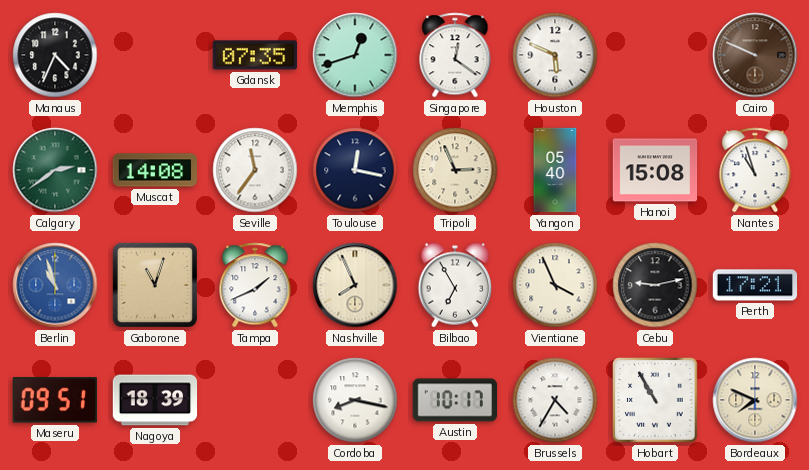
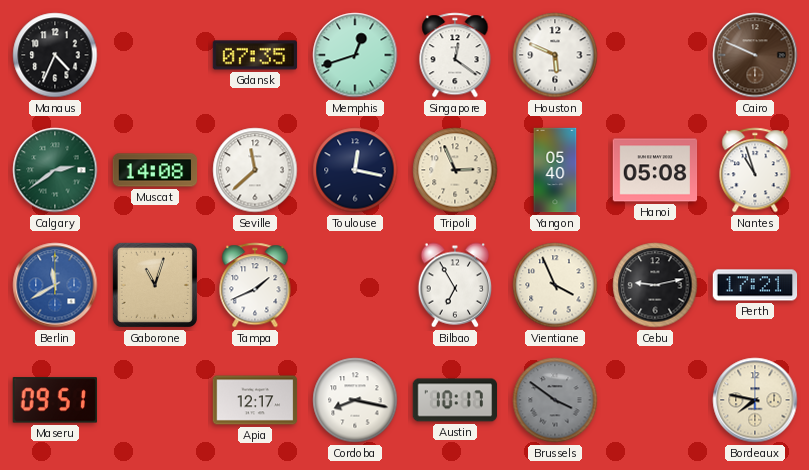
Seville: 11:36 -> 11:38 (255, 170)
Hanoi: 15:08 -> 05:08 (655, 170)
Berlin: 10:57 -> 11:40 (55, 285)
Nashville: 7:56 -> none (355, 285)
Nagoya: 18:39 -> none (155, 400)
Apia: none -> 12:17 (255, 400)
Brussels: 4:35 -> 3:51 (555, 400)
Brussels dial: white -> grey (555, 400)
Hobart: 10:55 -> none (655, 400)
Bordeaux: 7:49 -> 7:47 (755, 400)
